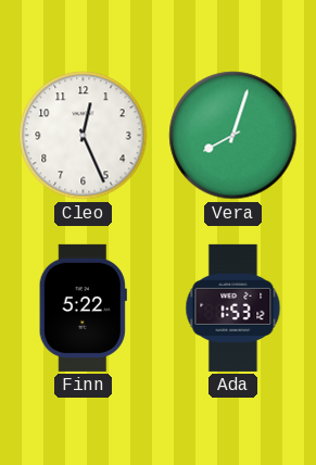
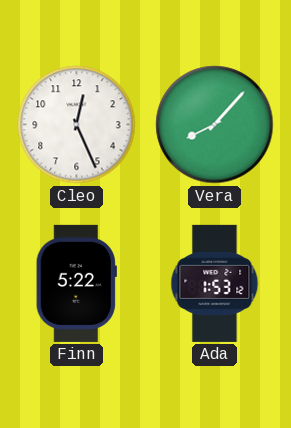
Vera: 8:03 -> 8:07 (215, 125)
